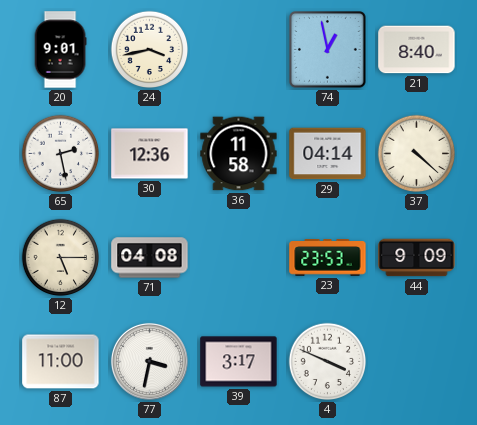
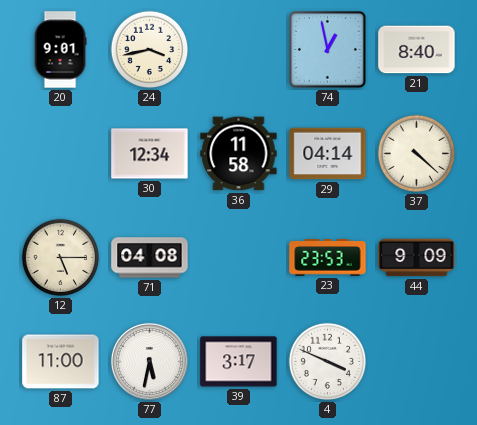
65: 2:28 -> none (61, 154)
30: 12:36 -> 12:34 (150, 154)
77: 3:32 -> 5:32 (149, 361)
